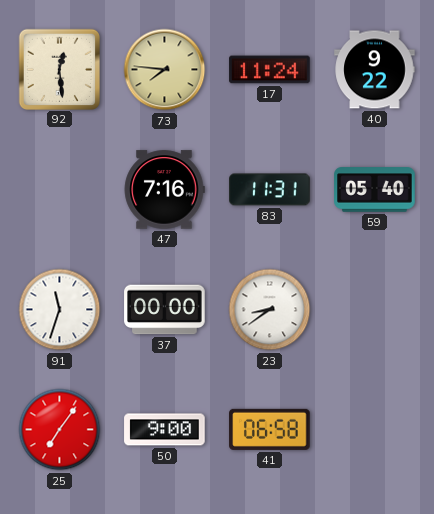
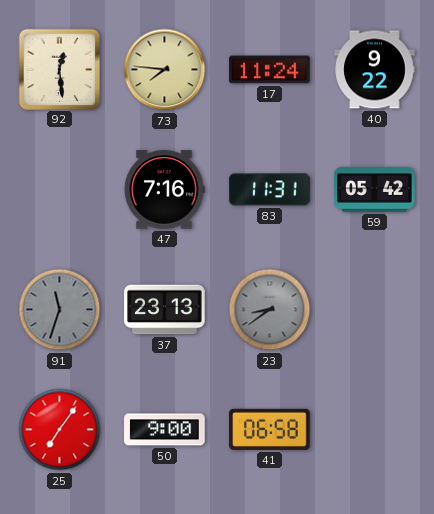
59: 05:40 -> 05:42 (375, 190)
91 dial: white -> grey (60, 310)
37: 00:00 -> 23:13 (165, 310)
23 dial: white -> grey (270, 310)
